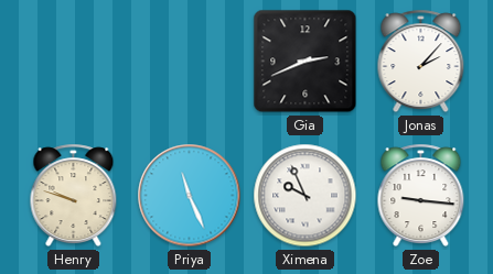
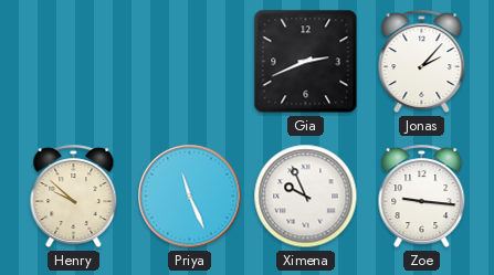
Henry: 9:48 -> 9:52 (74, 197)
